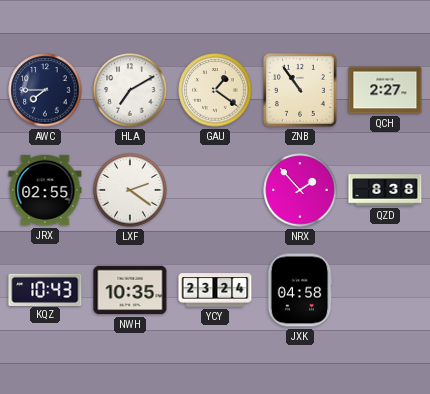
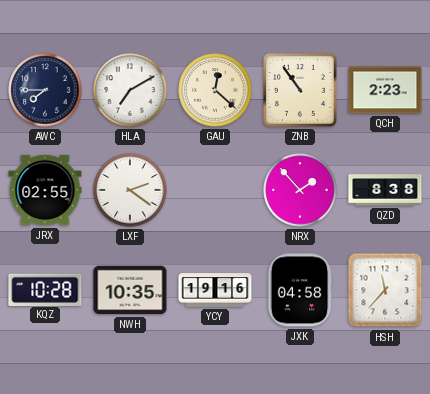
GAU: 1:21 -> 12:22 (215, 90)
QCH: 2:27 -> 2:23 (385, 90)
KQZ: 10:43 -> 10:28 (45, 289)
YCY: 23:24 -> 19:16 (215, 290)
HSH: none -> 11:37 (385, 290)
